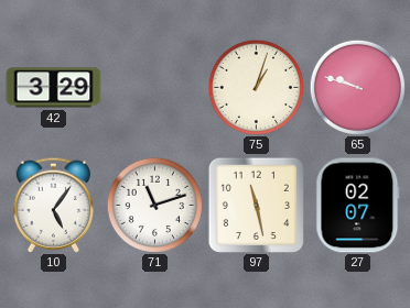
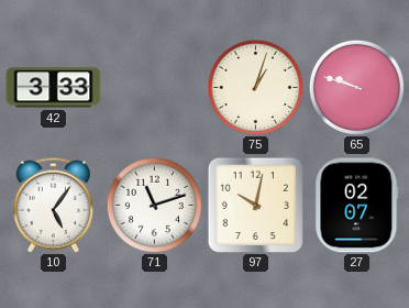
42: 3:29 -> 3:33 (54, 88)
97: 11:28 -> 10:02 (255, 205)
